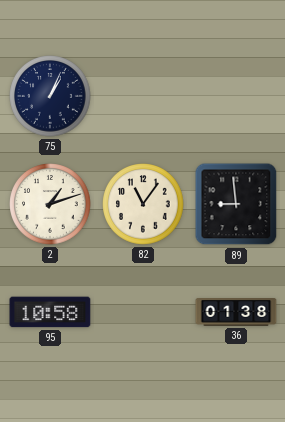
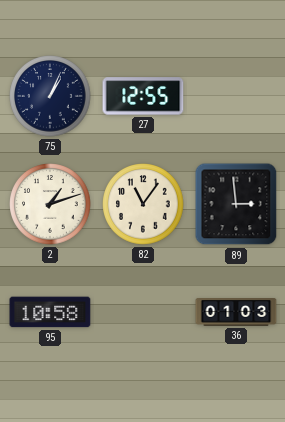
27: none -> 12:55 (143, 96)
89: 8:59 -> 2:59 (236, 204)
36: 01:38 -> 01:03 (236, 313)
